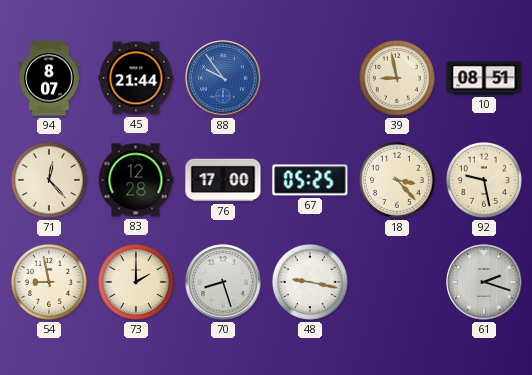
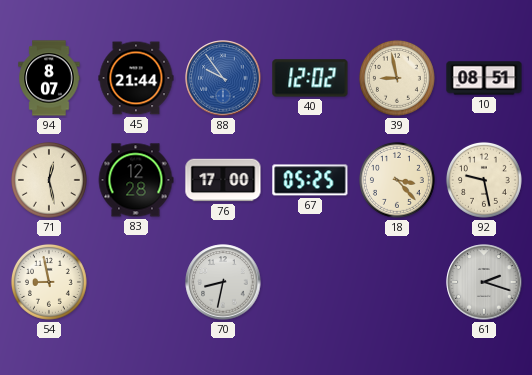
40: none -> 12:02 (310, 78)
71: 12:23 -> 12:28 (49, 180)
73: 2:00 -> none (136, 282)
70: 8:27 -> 8:32 (223, 282)
48: 9:17 -> none (310, 282)
